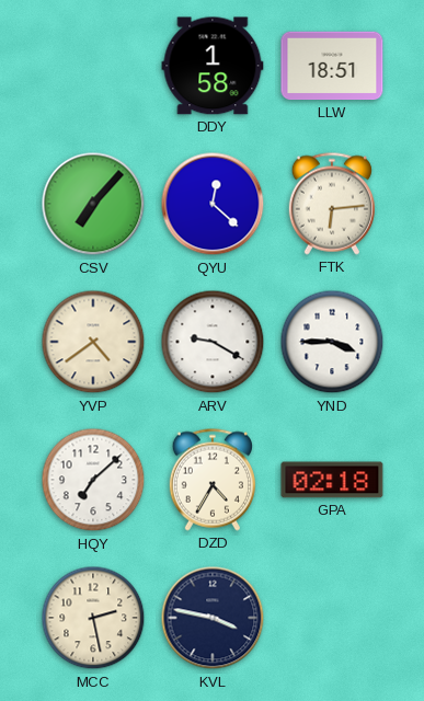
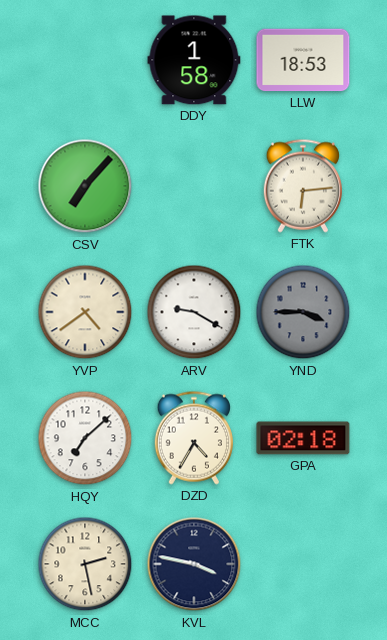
LLW: 18:51 -> 18:53 (303, 60)
QYU: 12:22 -> none (213, 204)
YND dial: white -> grey (303, 312)
